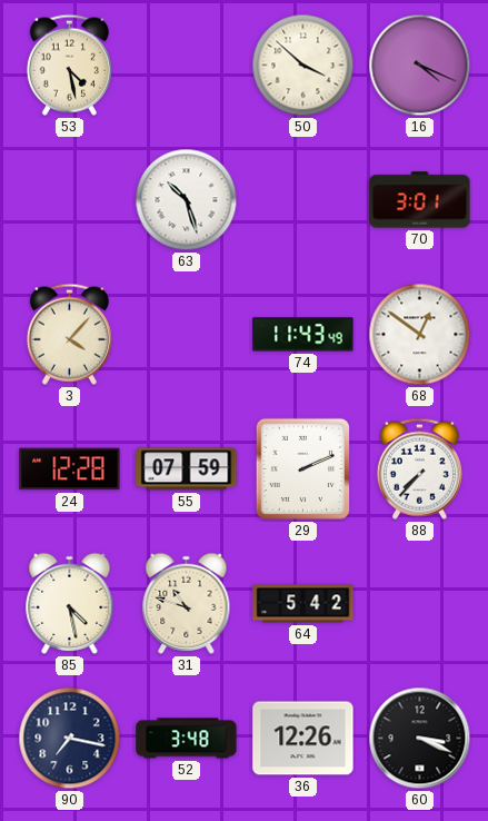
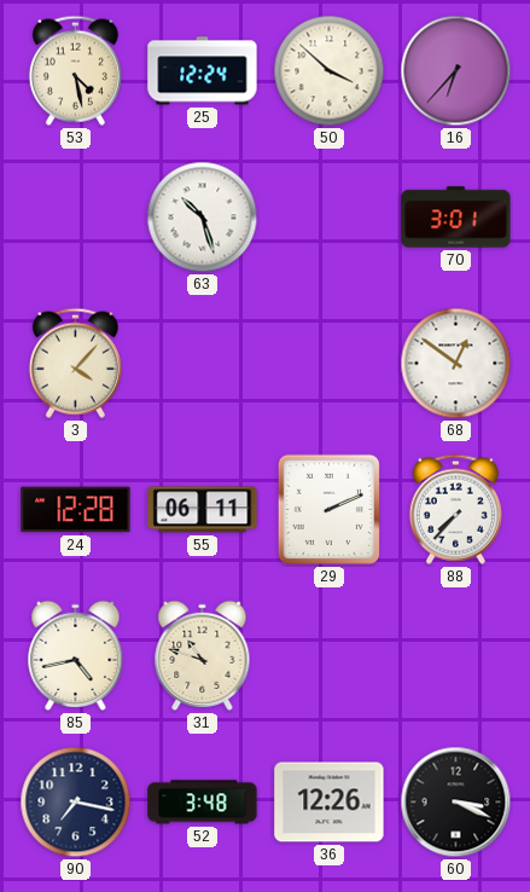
25: none -> 12:24 (203, 71)
16: 4:19 -> 6:37 (456, 71)
74: 11:43 -> none (303, 335)
55: 07:59 -> 06:11 (203, 510)
85: 4:28 -> 4:43 (76, 655)
64: 5:42 -> none (303, 604)
